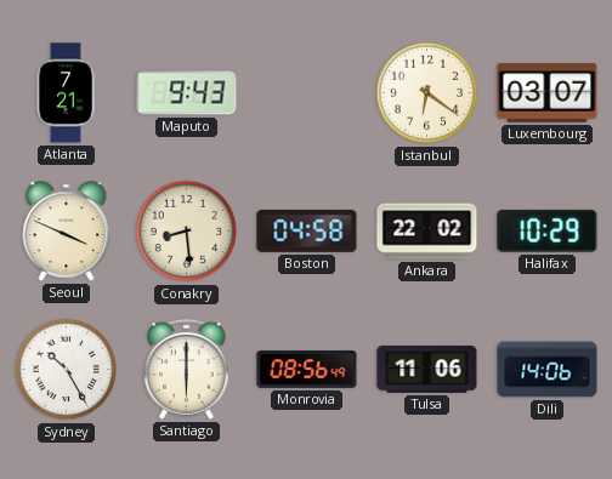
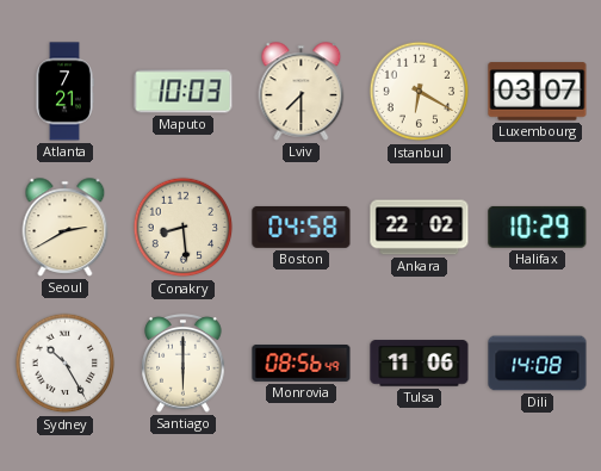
Maputo: 9:43 -> 10:03 (184, 92)
Lviv: none -> 7:30 (302, 92)
Istanbul: 6:21 -> 6:20 (420, 92)
Seoul: 3:49 -> 2:40 (66, 228)
Dili: 14:06 -> 14:08 (538, 364)
